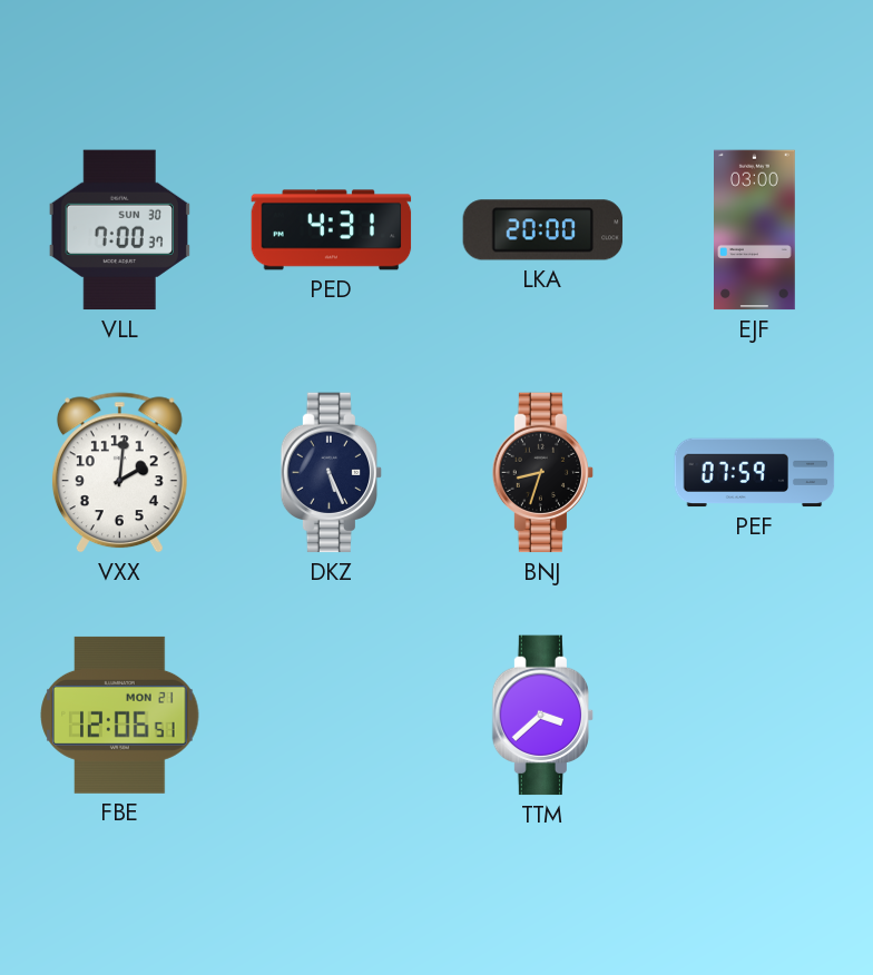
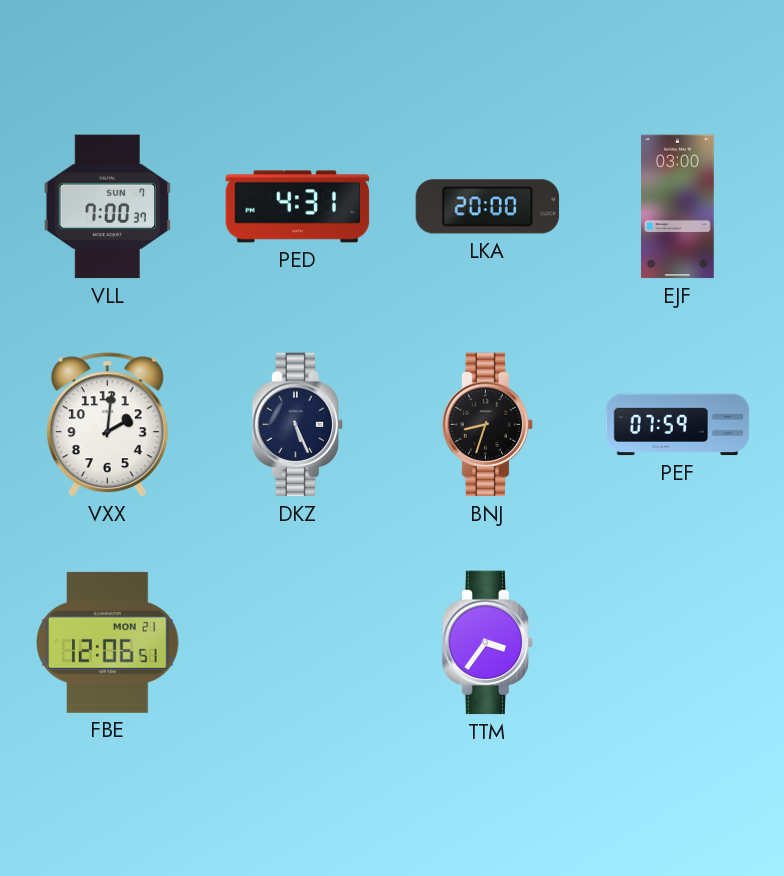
VLL date: SUN 30 -> SUN 7 (107, 207)
TTM: 3:38 -> 3:36 (488, 643)
